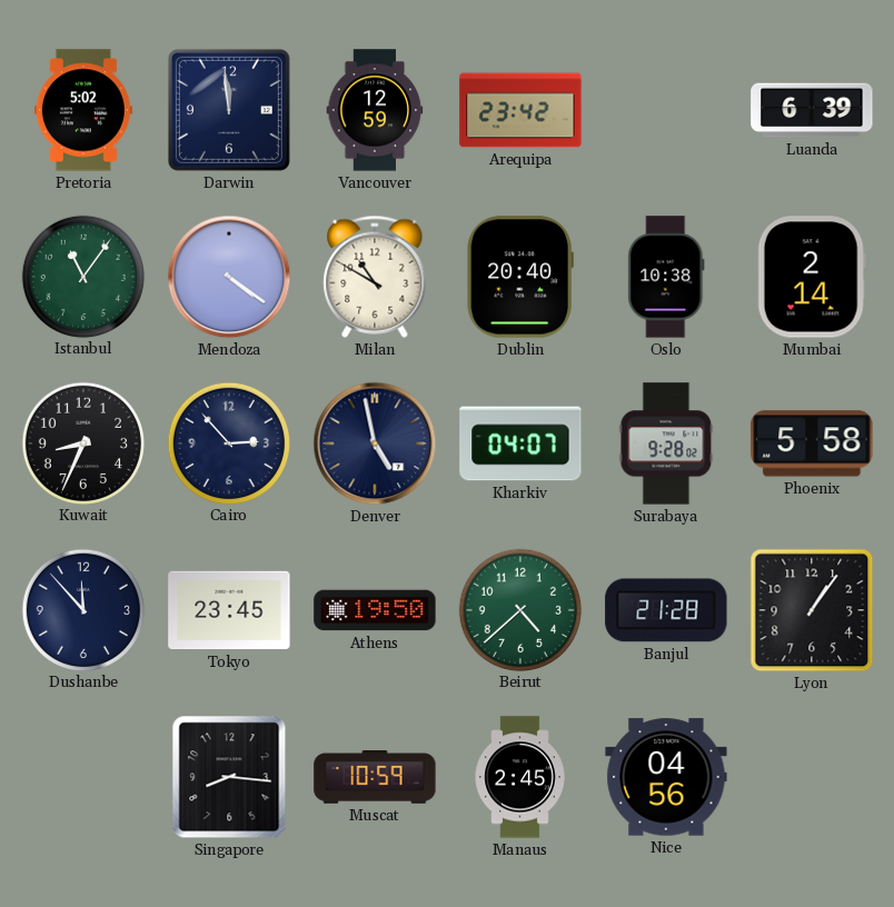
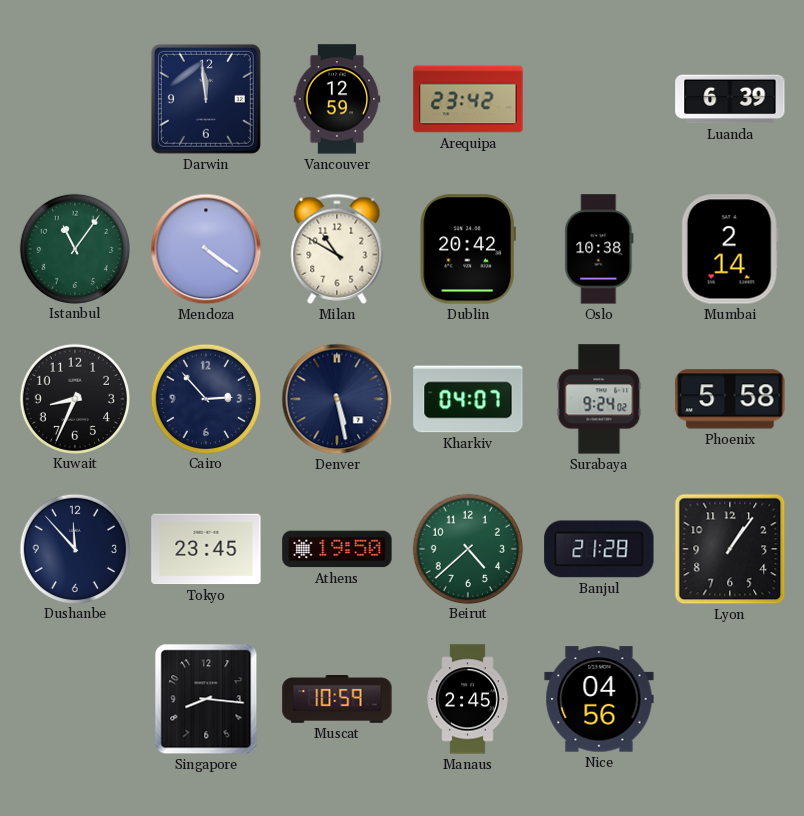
Pretoria: 5:02 -> none (83, 110)
Dublin: 20:40 -> 20:42 (467, 249)
Denver: 4:58 -> 5:28 (337, 399)
Surabaya: 9:28 -> 9:24 (599, 399)
